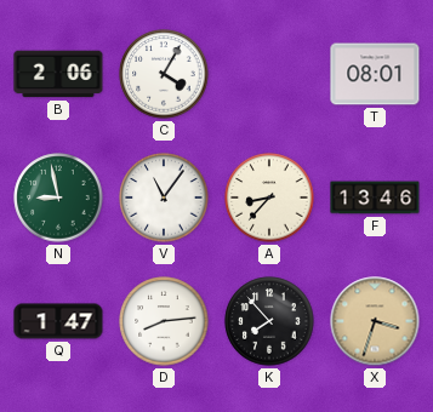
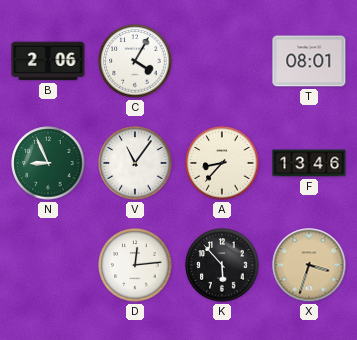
N: 8:58 -> 8:56 (48, 163)
Q: 1:47 -> none (58, 321)
D: 8:14 -> 12:14 (135, 265)
K: 7:53 -> 5:53 (222, 265)
